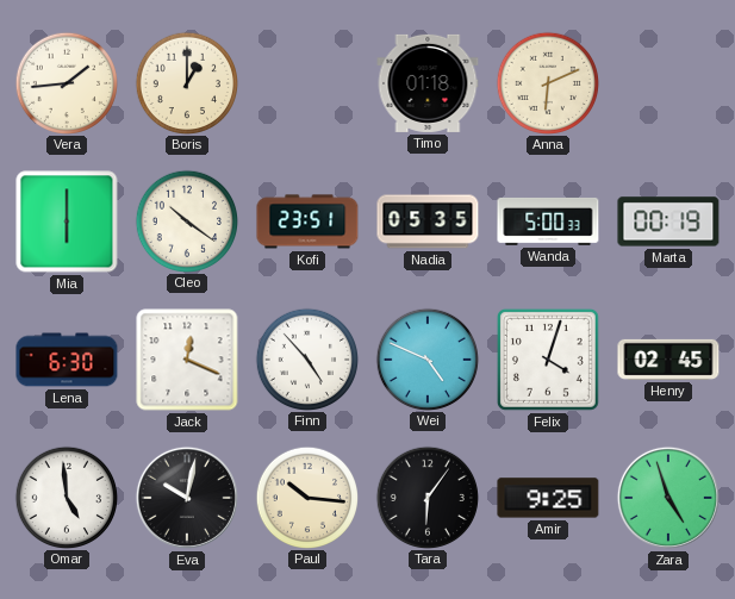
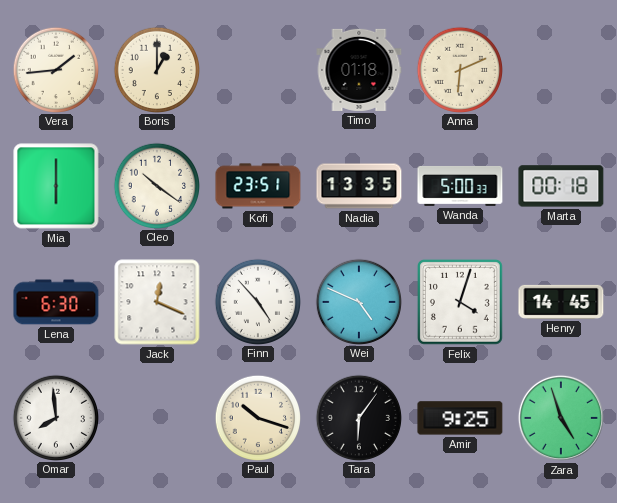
Nadia: 05:35 -> 13:35 (359, 186)
Marta: 00:19 -> 00:18 (561, 186)
Henry: 02:45 -> 14:45 (561, 302)
Omar: 4:59 -> 7:59 (55, 417)
Eva: 10:02 -> none (187, 498)
Paul: 10:16 -> 10:18 (257, 417)
